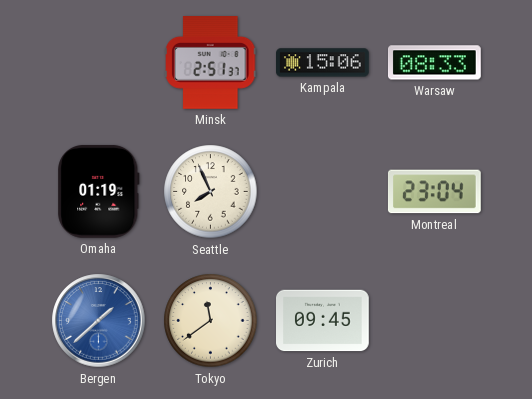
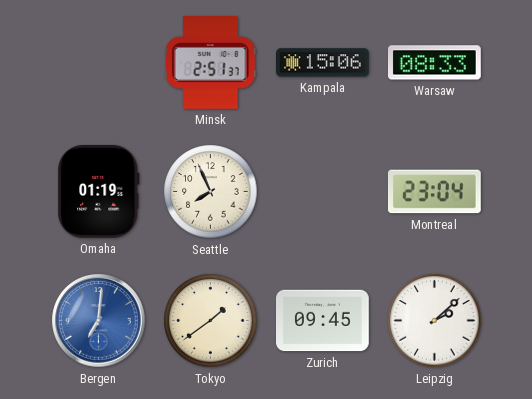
Bergen: 1:38 -> 7:01 (99, 321)
Tokyo: 11:39 -> 1:39 (211, 321)
Leipzig: none -> 2:08 (435, 321)
